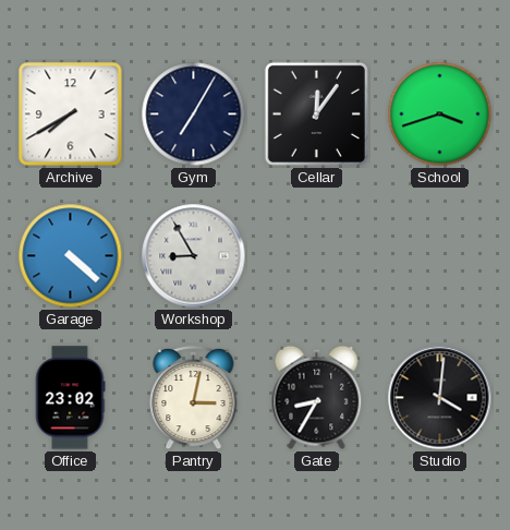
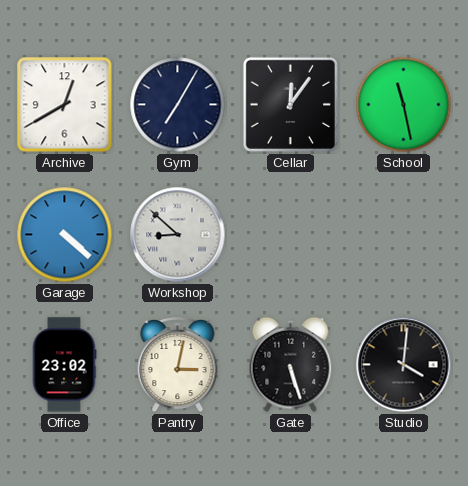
Archive: 7:40 -> 12:40 (65, 105)
School: 3:42 -> 11:28 (404, 105)
Workshop: 8:55 -> 8:52 (178, 235)
Gate: 8:35 -> 5:27 (291, 365)
